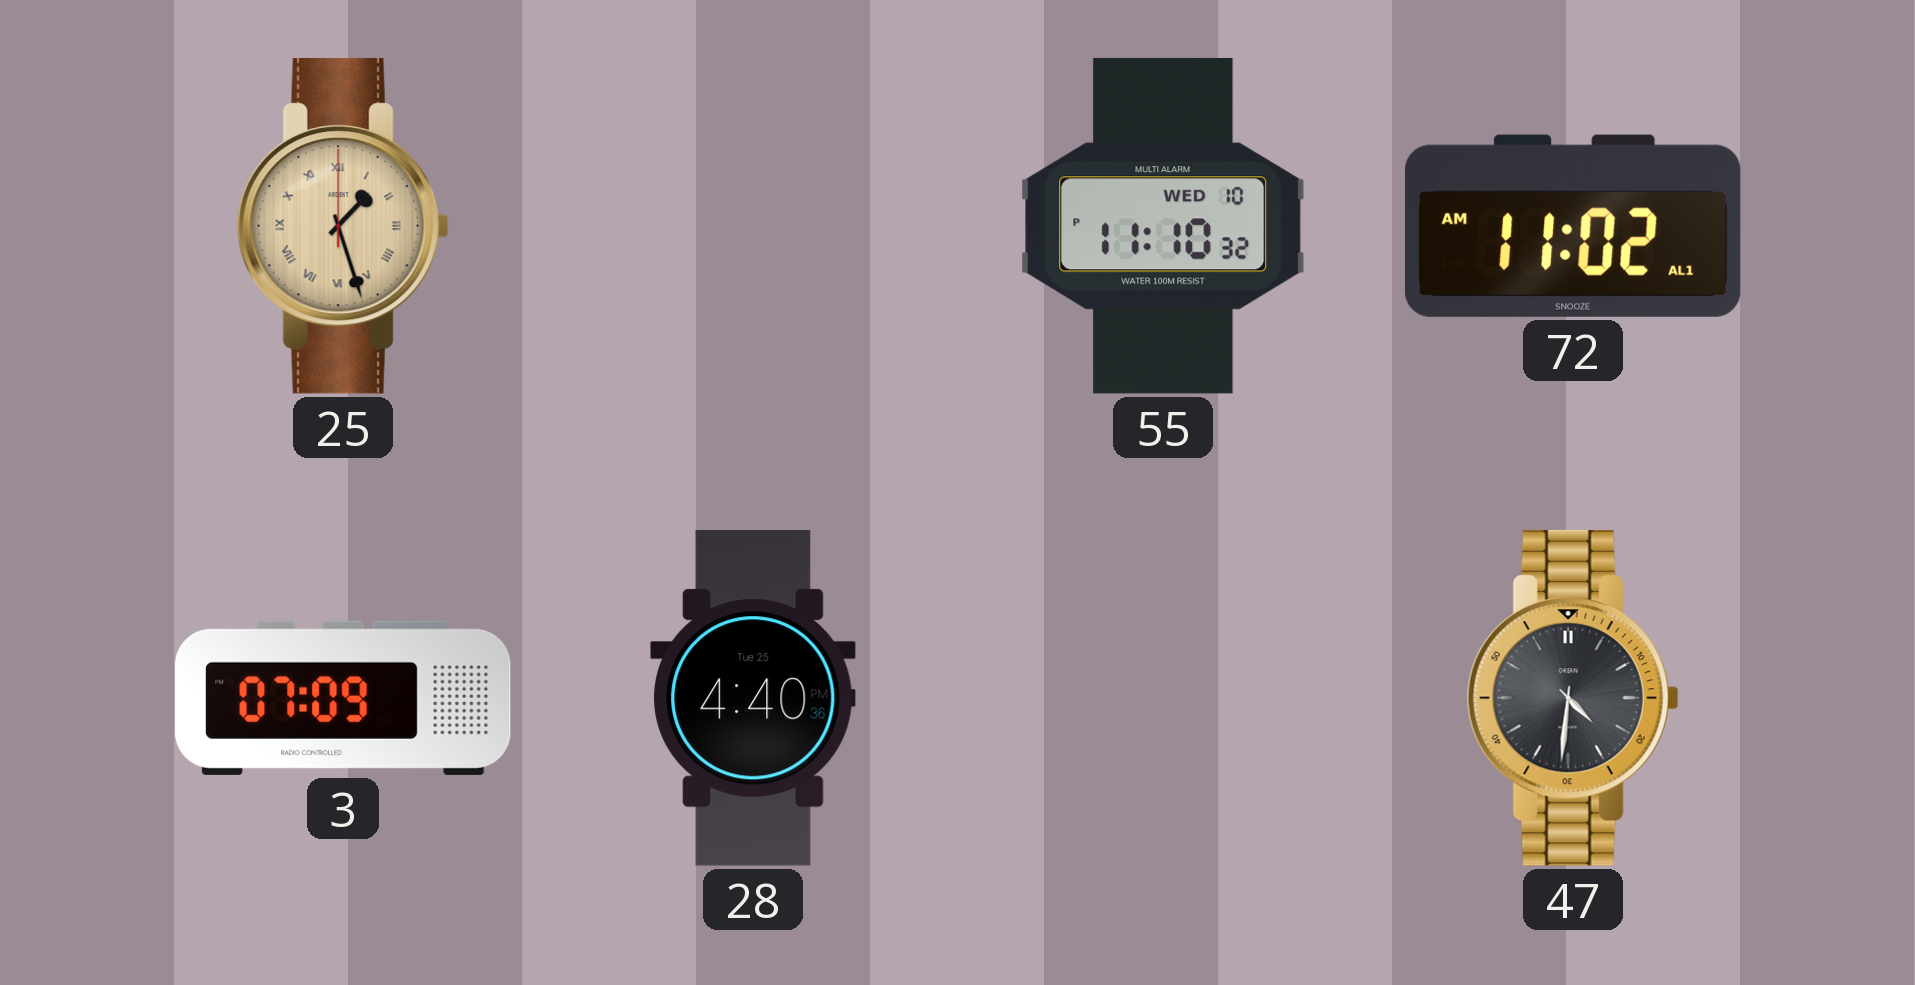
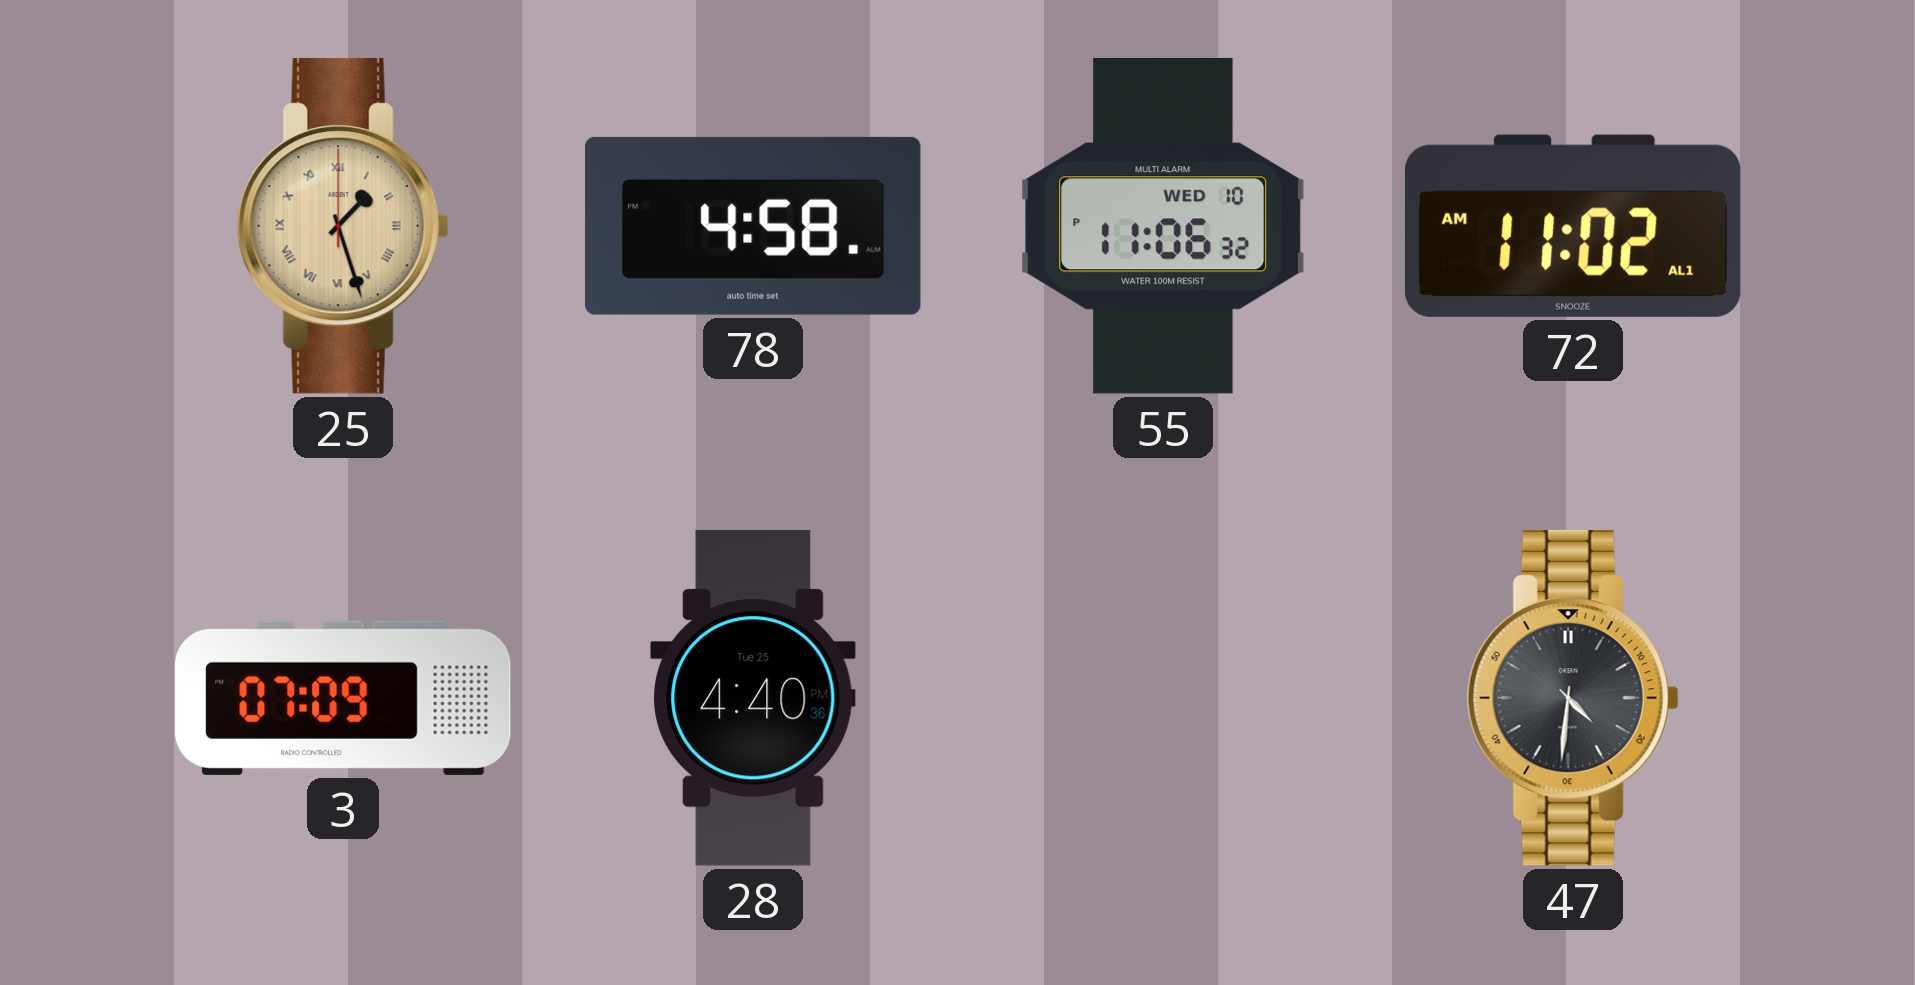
78: none -> 4:58 (754, 226)
55: 11:10 -> 11:06 (1163, 226)
